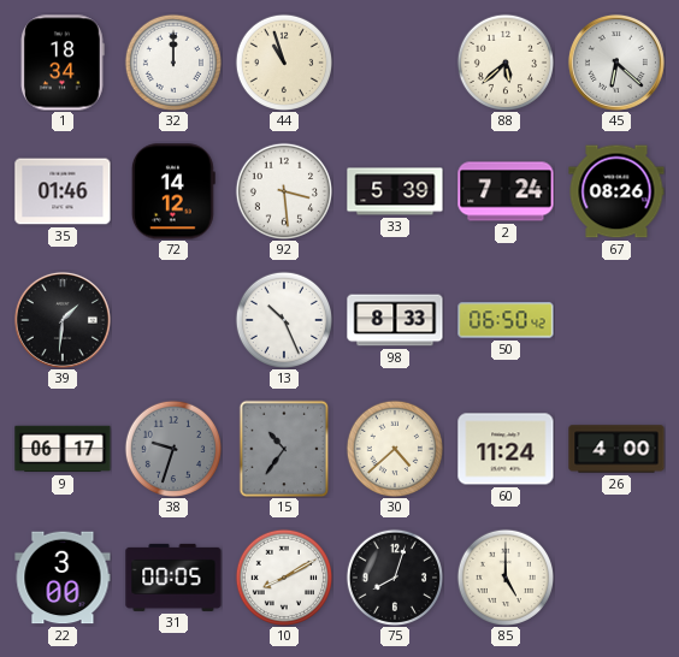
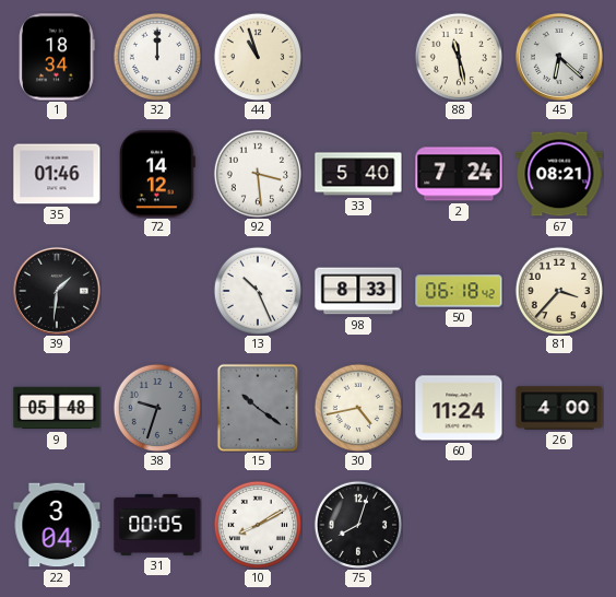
88: 5:38 -> 11:28 (458, 56)
33: 5:39 -> 5:40 (358, 174)
67: 08:26 -> 08:21 (559, 174)
50: 06:50 -> 06:18 (459, 291)
81: none -> 3:37 (558, 290)
9: 06:17 -> 05:48 (57, 408)
15: 10:36 -> 10:21 (258, 408)
30: 4:38 -> 4:43 (357, 407)
22: 3:00 -> 3:04 (57, 525)
85: 5:00 -> none (504, 576)
